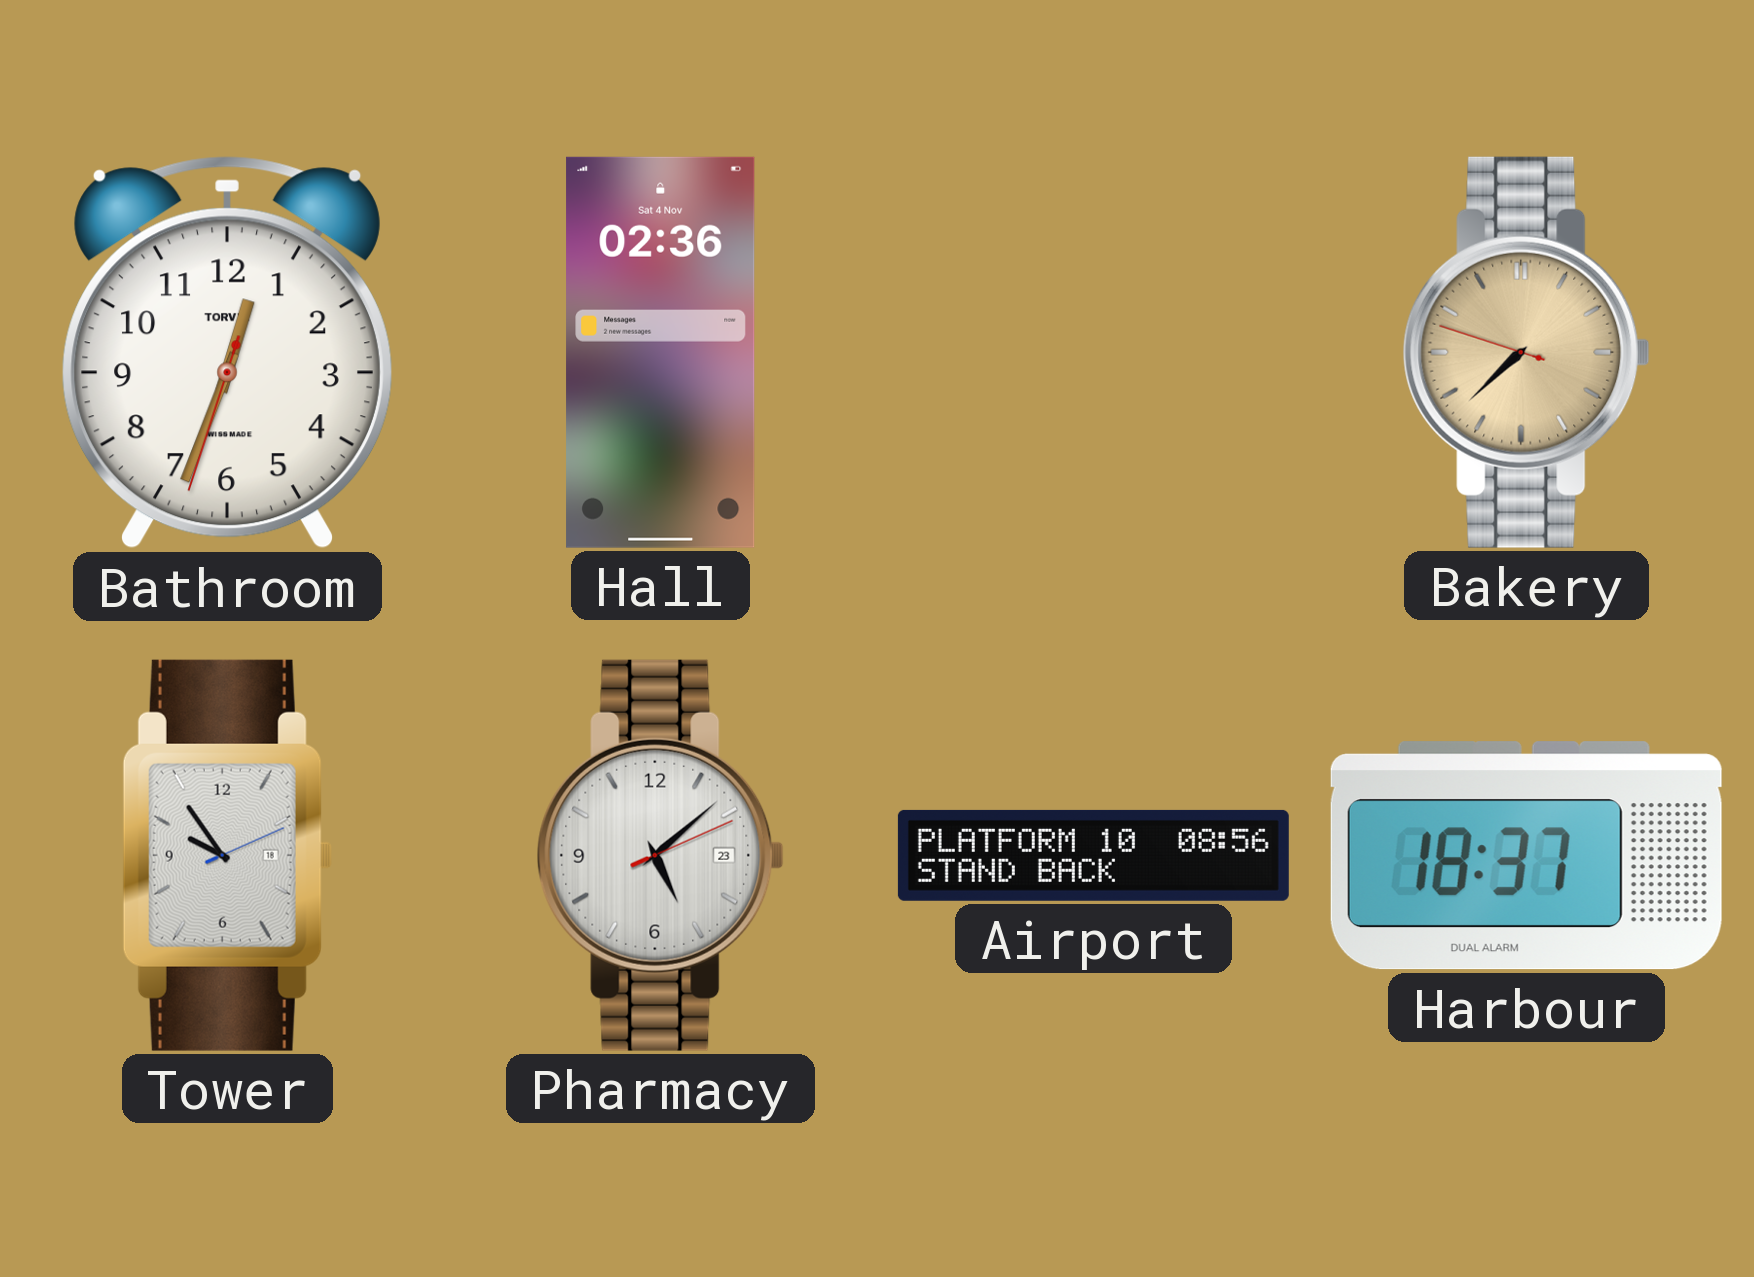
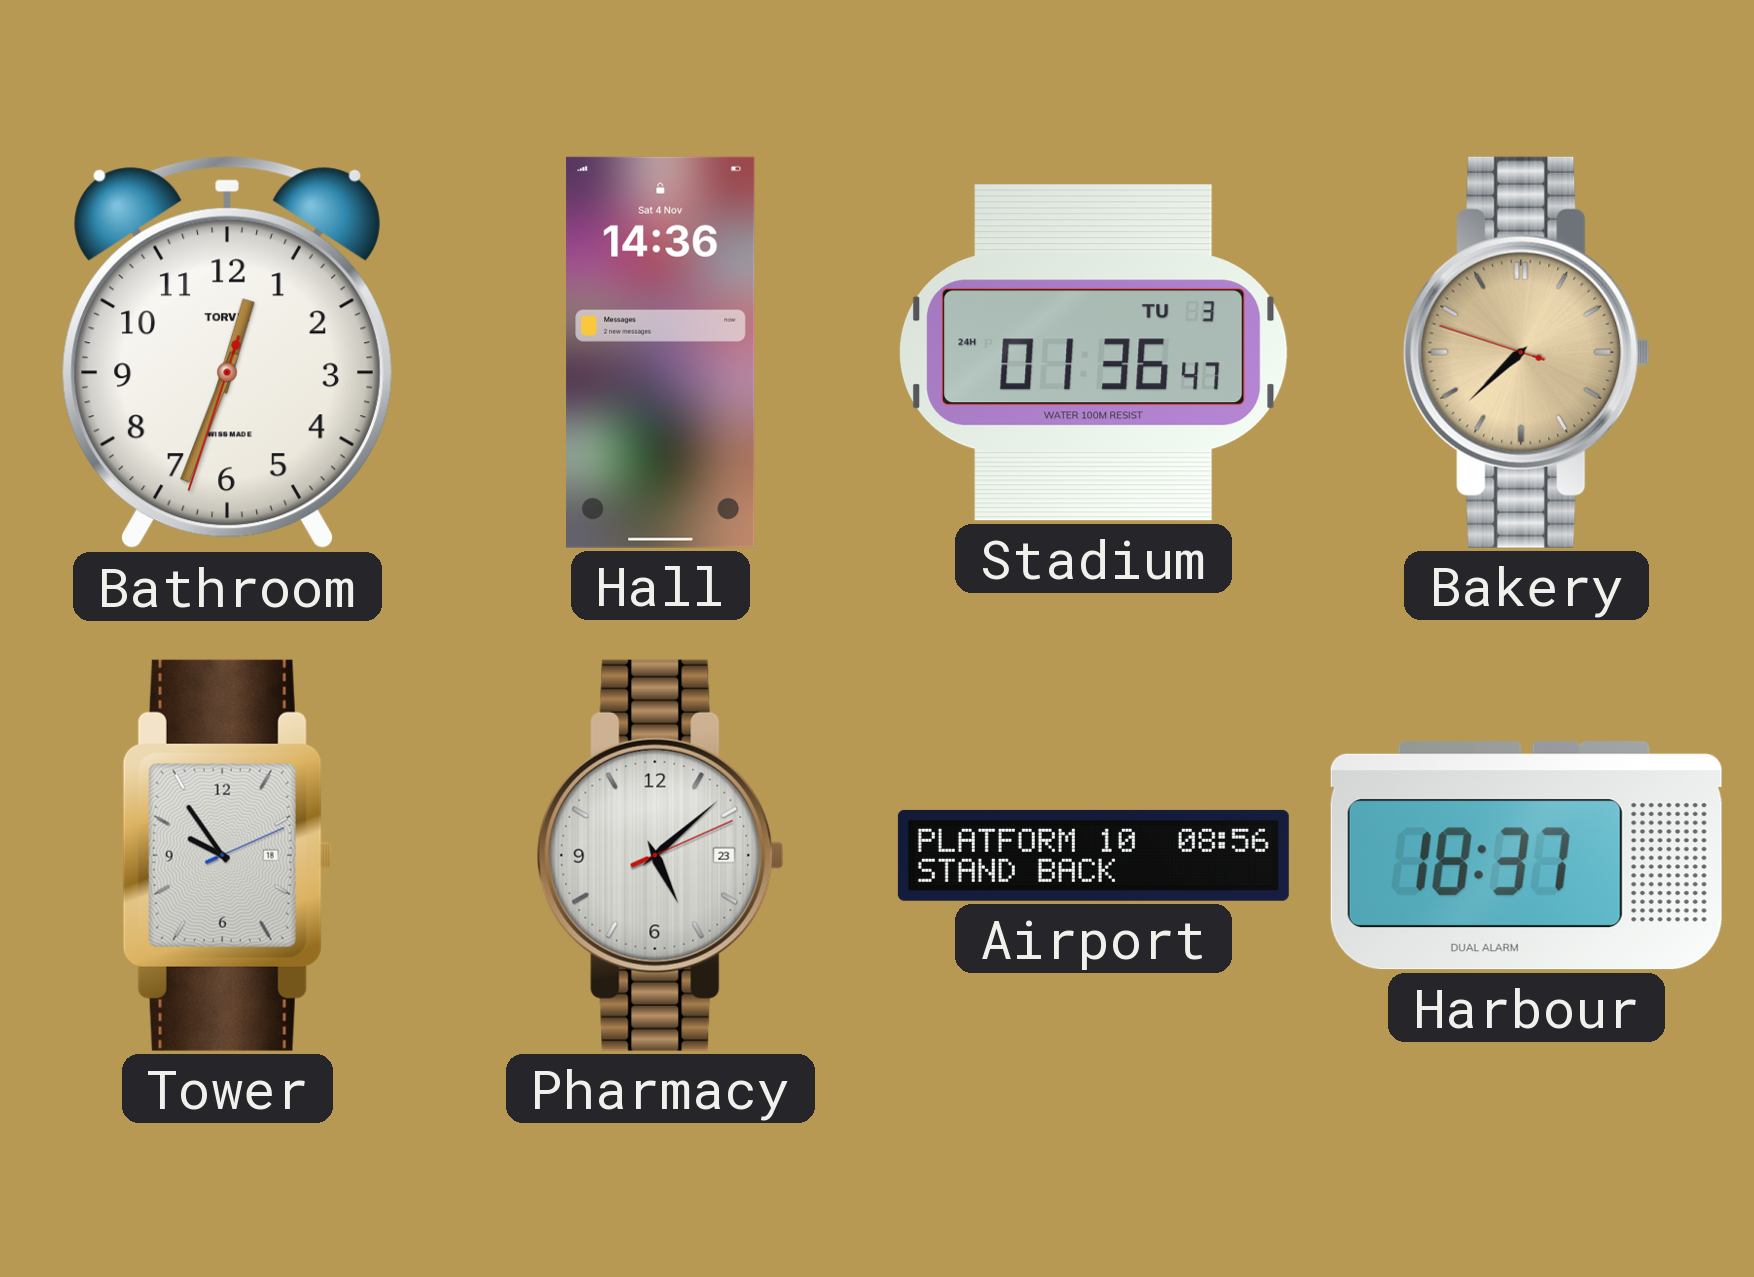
Hall: 02:36 -> 14:36 (661, 352)
Stadium: none -> 01:36 (1094, 353)
